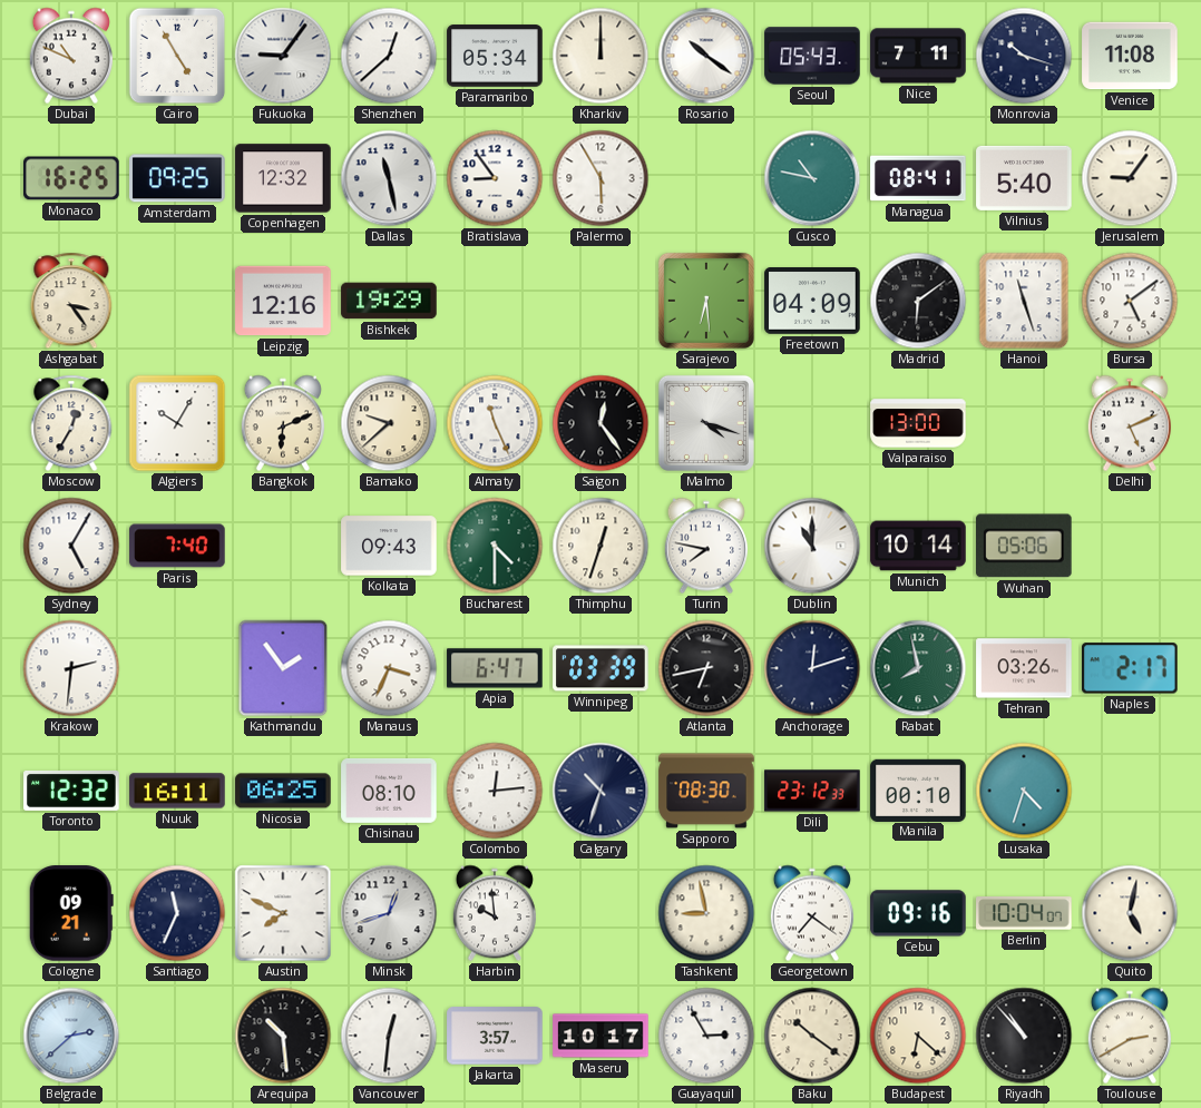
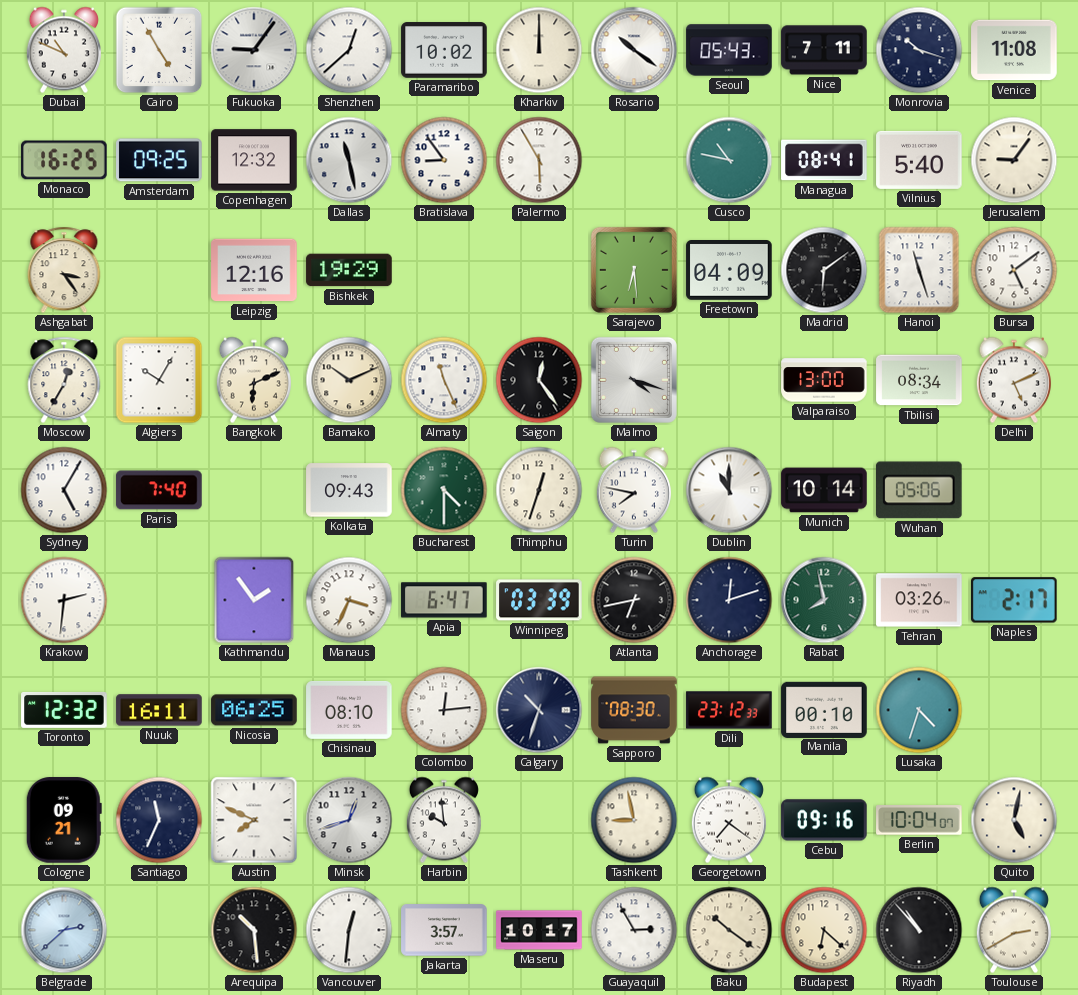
Paramaribo: 05:34 -> 10:02 (444, 50)
Bamako: 9:38 -> 10:11 (349, 380)
Tbilisi: none -> 08:34 (919, 380)
